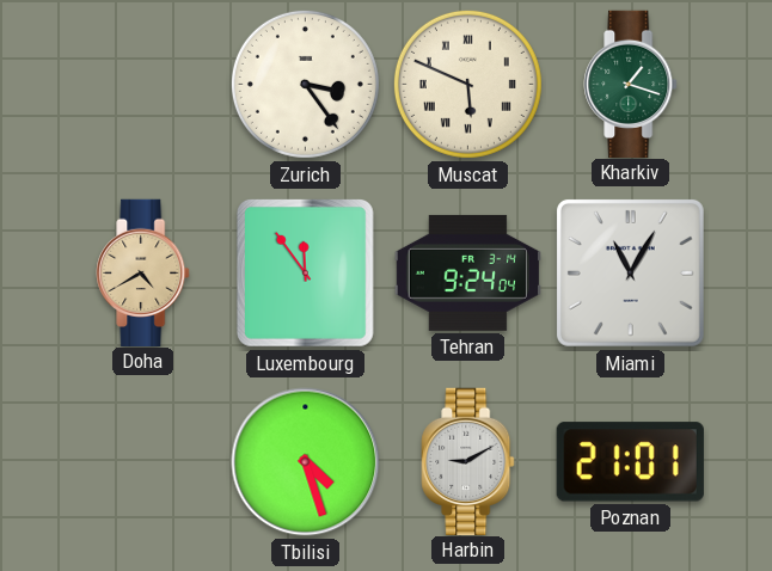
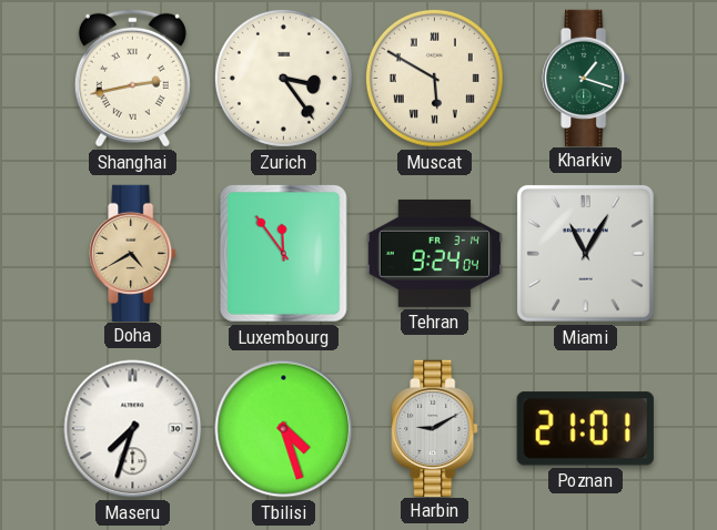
Shanghai: none -> 2:43 (132, 78)
Muscat: 5:49 -> 5:50 (434, 78)
Maseru: none -> 7:33 (133, 429)
